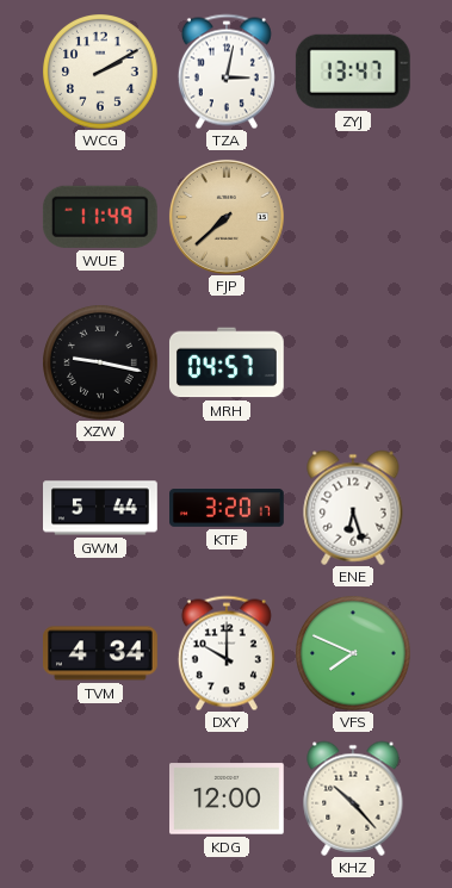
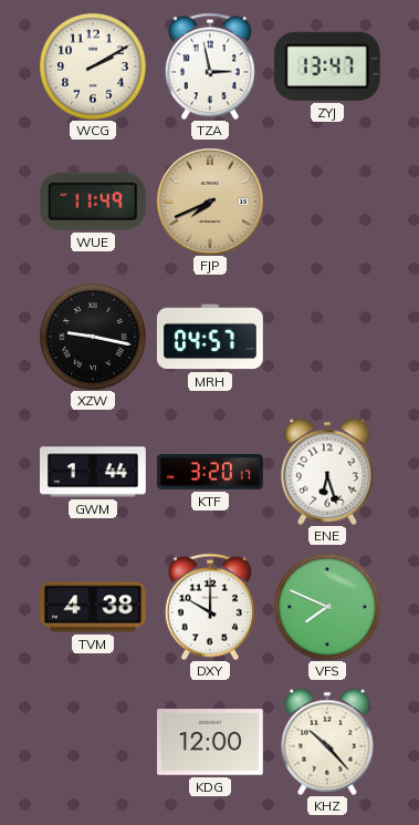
TZA: 3:02 -> 2:58 (210, 66)
FJP: 7:38 -> 7:41 (210, 202)
GWM: 5:44 -> 1:44 (94, 472)
TVM: 4:34 -> 4:38 (94, 607)
